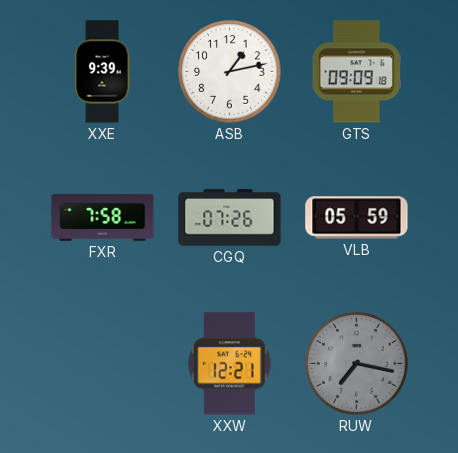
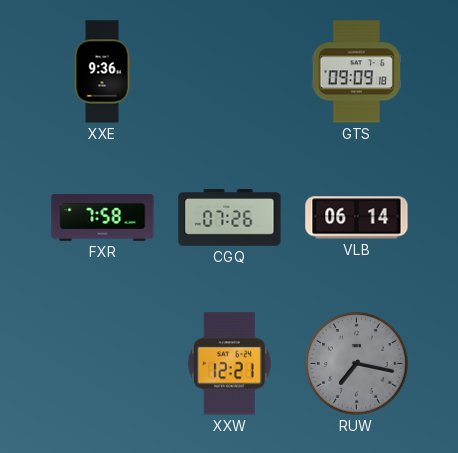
XXE: 9:39 -> 9:36 (102, 72)
ASB: 1:13 -> none (230, 72)
VLB: 05:59 -> 06:14 (357, 218)
